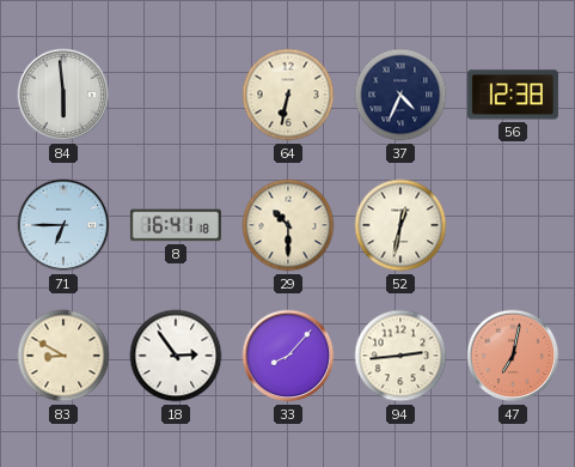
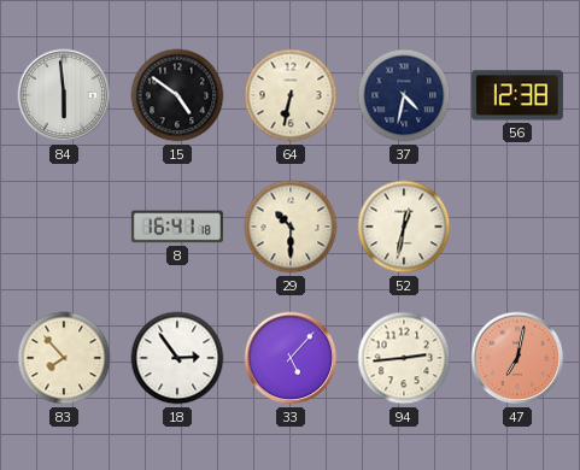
15: none -> 4:51 (177, 95)
37: 4:34 -> 4:32 (404, 95)
71: 6:45 -> none (63, 225)
83: 8:50 -> 7:53 (64, 358)
33: 8:07 -> 5:07 (291, 358)
